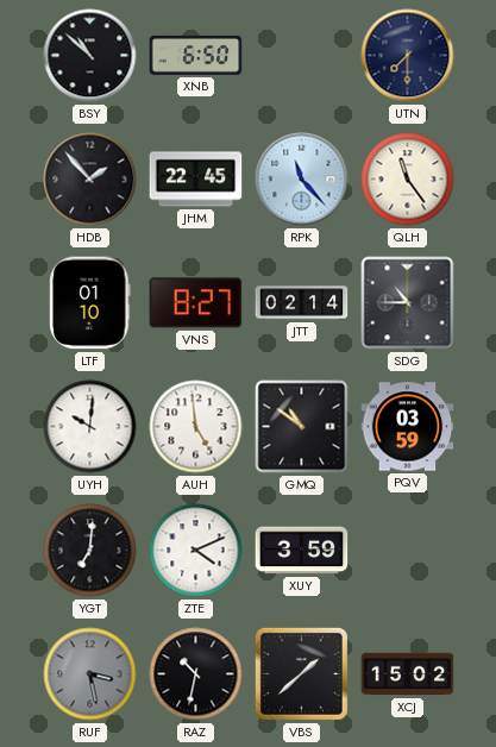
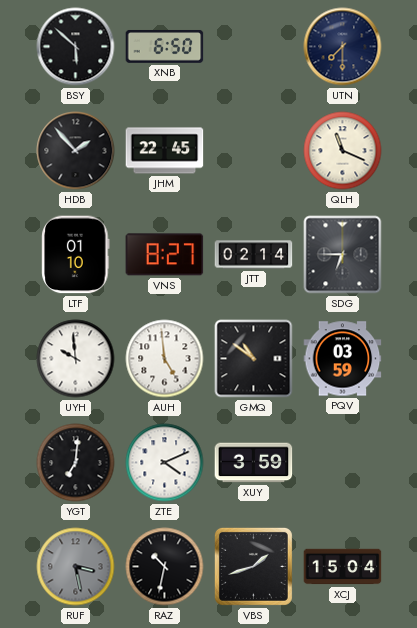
BSY: 10:52 -> 5:52 (76, 47)
RPK: 11:23 -> none (302, 180)
QLH: 11:24 -> 11:19 (343, 151)
SDG: 10:45 -> 6:45 (343, 255)
UYH: 10:01 -> 9:59 (76, 359)
VBS: 1:38 -> 1:42 (253, 566)
XCJ: 15:02 -> 15:04 (343, 567)
